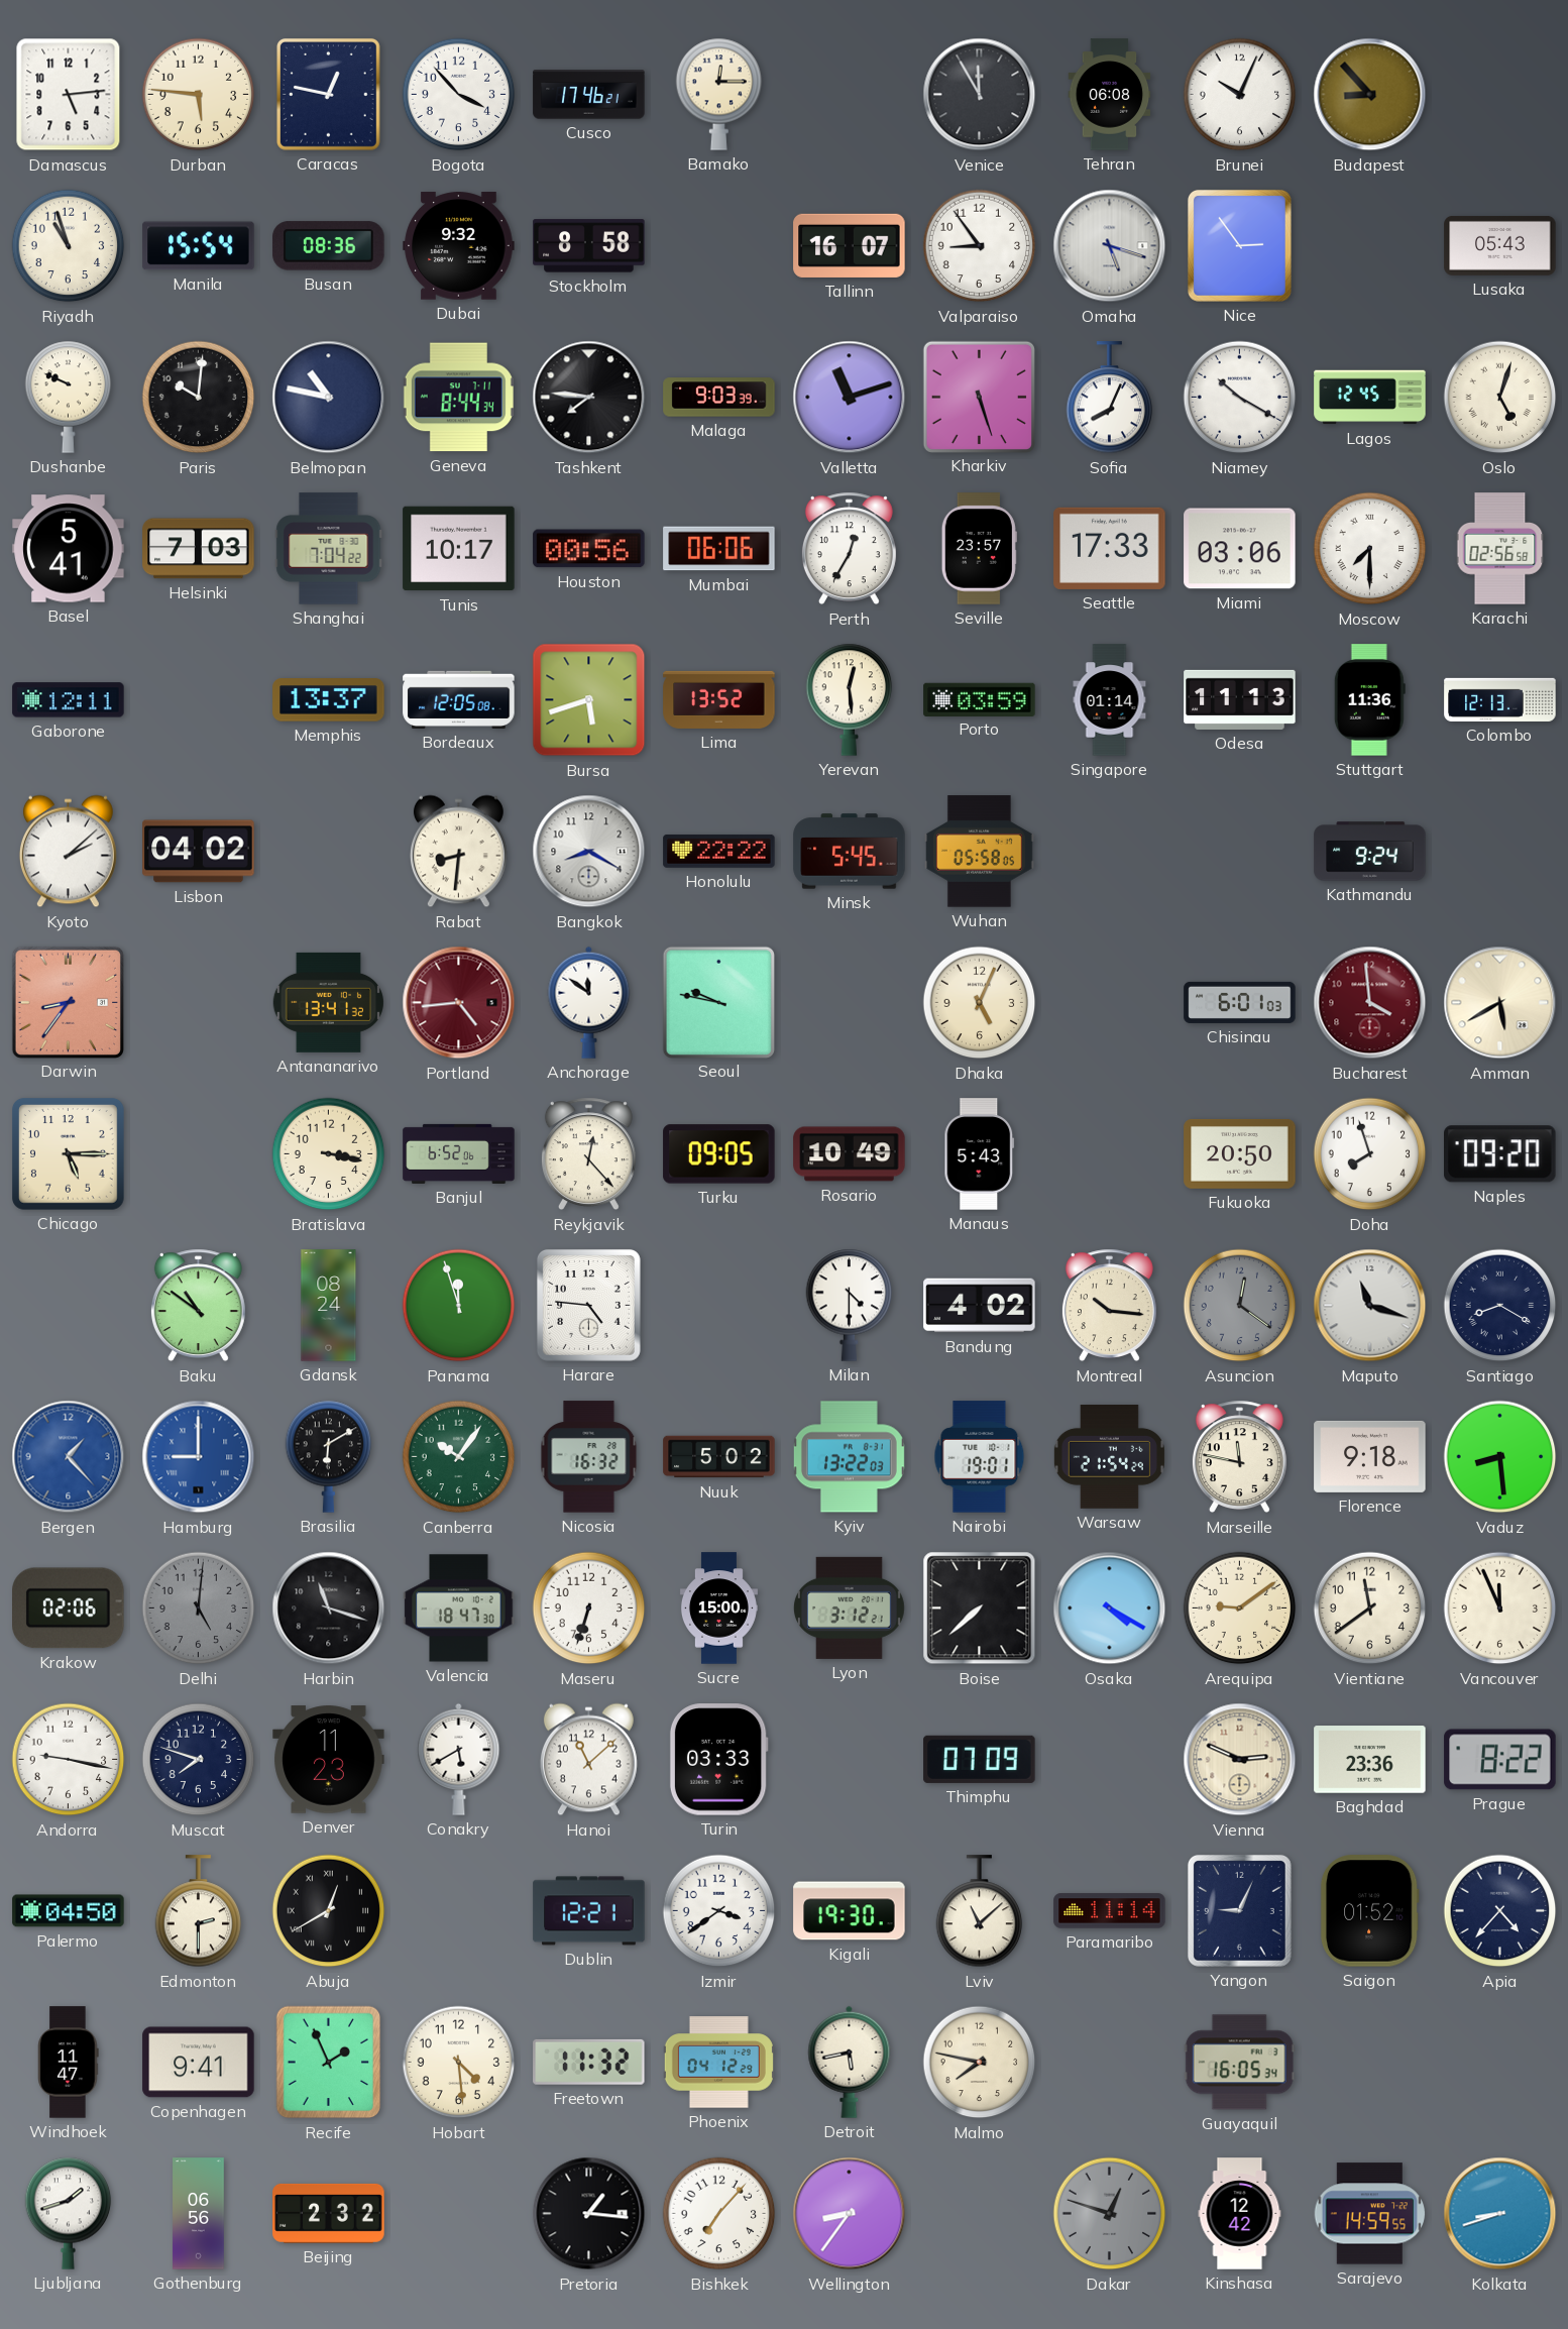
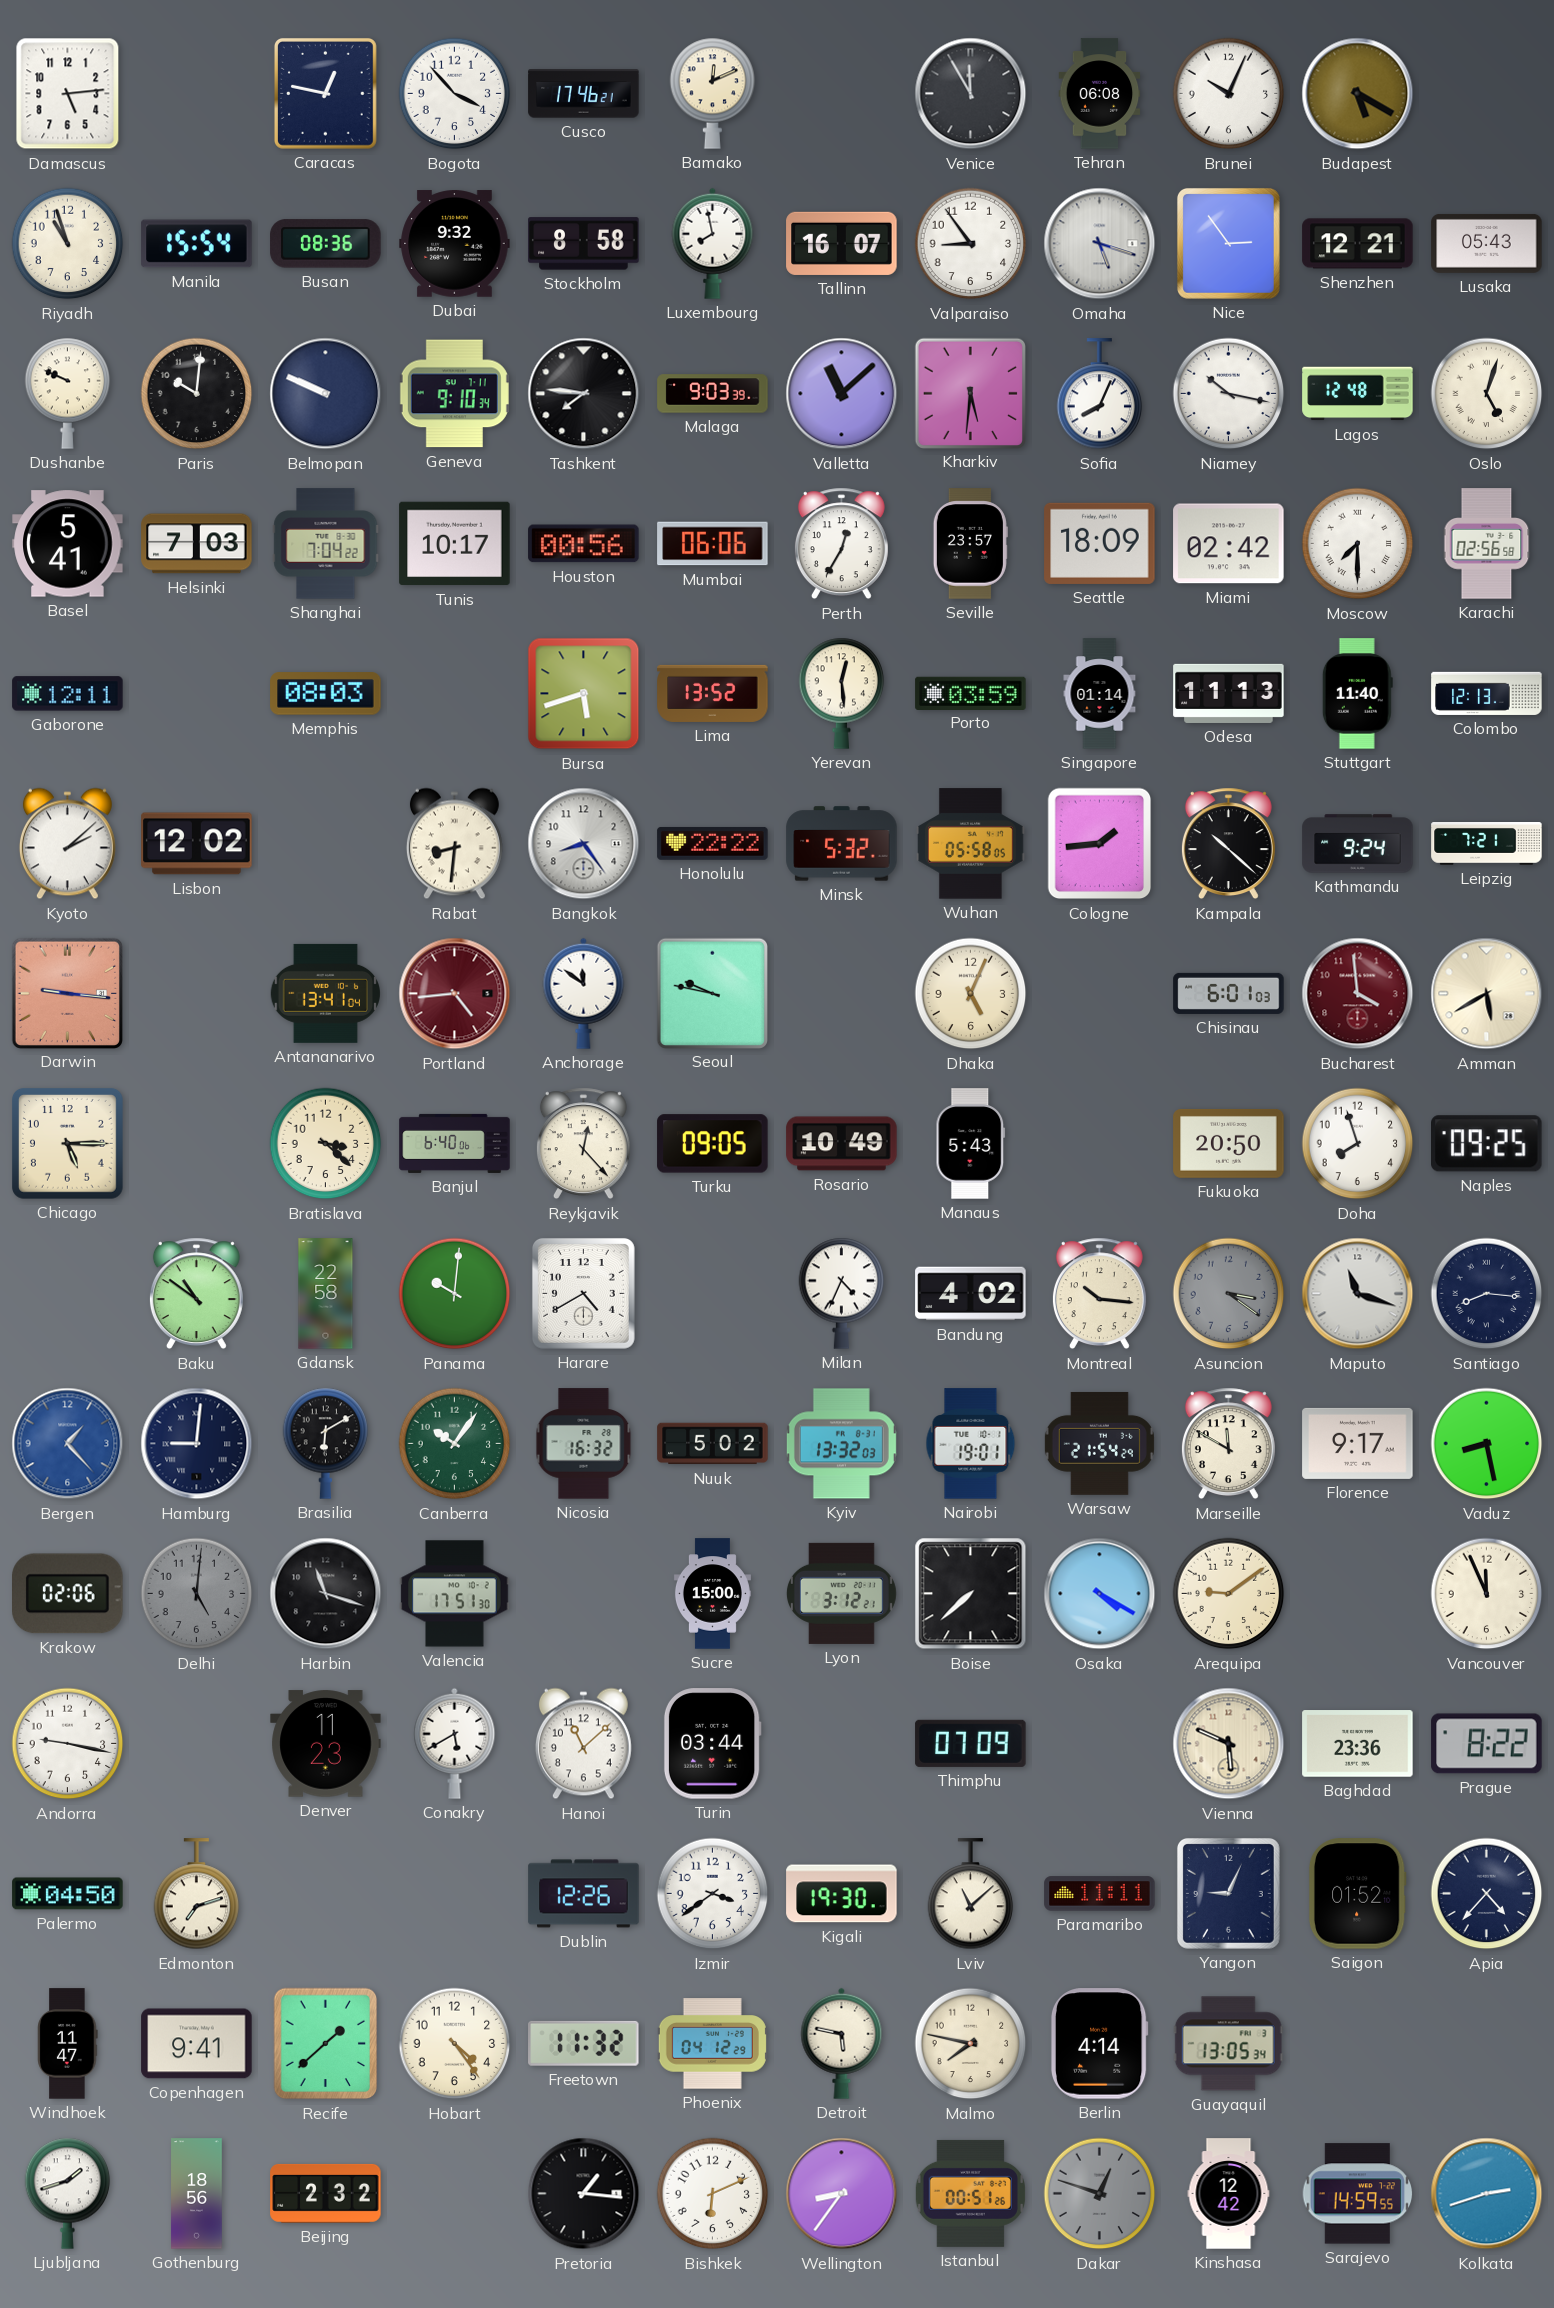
Durban: 5:46 -> none (199, 95)
Bamako: 12:15 -> 12:11 (713, 93)
Budapest: 8:53 -> 5:20 (1358, 94)
Luxembourg: none -> 7:58 (713, 243)
Shenzhen: none -> 12:21 (1358, 244)
Belmopan: 10:47 -> 9:49 (326, 394)
Geneva: 8:44 -> 9:10 (454, 394)
Valletta: 11:12 -> 11:08 (842, 394)
Kharkiv: 5:27 -> 5:31 (970, 393)
Niamey: 10:20 -> 10:17 (1229, 394)
Lagos: 12:45 -> 12:48 (1358, 394)
Seattle: 17:33 -> 18:09 (1100, 543)
Miami: 03:06 -> 02:42 (1229, 544)
Memphis: 13:37 -> 08:03 (326, 694)
Bordeaux: 12:05 -> none (459, 699)
Stuttgart: 11:36 -> 11:40 (1357, 694)
Lisbon: 04:02 -> 12:02 (197, 844)
Bangkok: 8:20 -> 8:24 (584, 844)
Minsk: 5:45 -> 5:32 (842, 844)
Cologne: none -> 1:44 (1100, 844)
Kampala: none -> 10:22 (1228, 844)
Leipzig: none -> 7:21 (1487, 844)
Darwin: 8:36 -> 9:16 (67, 993)
Antananarivo: 13:41:32 -> 13:41:04 (325, 993)
Bratislava: 3:17 -> 3:22 (326, 1144)
Banjul: 6:52 -> 6:40 (455, 1143)
Naples: 09:20 -> 09:25 (1487, 1144)
Gdansk: 08:24 -> 22:58 (326, 1294)
Panama: 11:57 -> 10:01 (455, 1294)
Harare: 4:46 -> 4:40 (583, 1293)
Milan: 4:30 -> 4:34 (842, 1293)
Asuncion: 12:21 -> 3:21 (1229, 1294)
Santiago: 8:20 -> 8:16 (1487, 1294)
Hamburg: 9:00 -> 9:01 (197, 1444)
Hamburg dial: blue -> navy (197, 1444)
Kyiv: 13:22 -> 13:32 (841, 1444)
Marseille: 11:47 -> 11:50 (1228, 1444)
Florence: 9:18 -> 9:17 (1358, 1443)
Vaduz: 8:29 -> 8:28 (1487, 1444)
Valencia: 18:47 -> 17:51 (455, 1594)
Maseru: 6:33 -> none (589, 1609)
Vientiane: 11:39 -> none (1370, 1609)
Muscat: 7:48 -> none (199, 1760)
Turin: 03:33 -> 03:44 (712, 1744)
Vienna: 2:49 -> 5:49 (1229, 1744)
Edmonton: 2:30 -> 7:12 (197, 1894)
Abuja: 12:40 -> none (329, 1911)
Dublin: 12:21 -> 12:26 (584, 1894)
Paramaribo: 11:14 -> 11:11 (1100, 1894)
Recife: 1:56 -> 1:38 (326, 2044)
Hobart: 4:29 -> 4:24 (455, 2044)
Detroit: 5:43 -> 5:47 (842, 2043)
Berlin: none -> 4:14 (1099, 2044)
Guayaquil: 16:05 -> 13:05 (1228, 2044)
Gothenburg: 06:56 -> 18:56 (197, 2194)
Bishkek: 7:07 -> 6:11 (713, 2194)
Istanbul: none -> 00:51 (970, 2193)
Kolkata: 8:42 -> 2:42 (1487, 2194)
